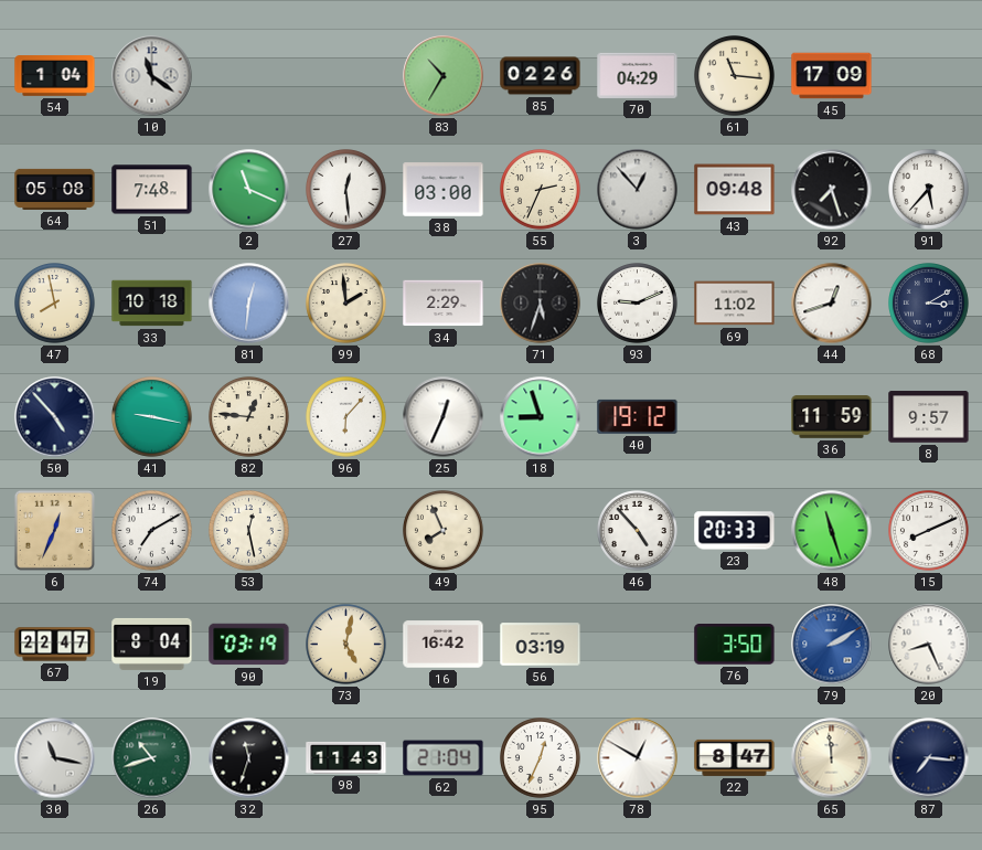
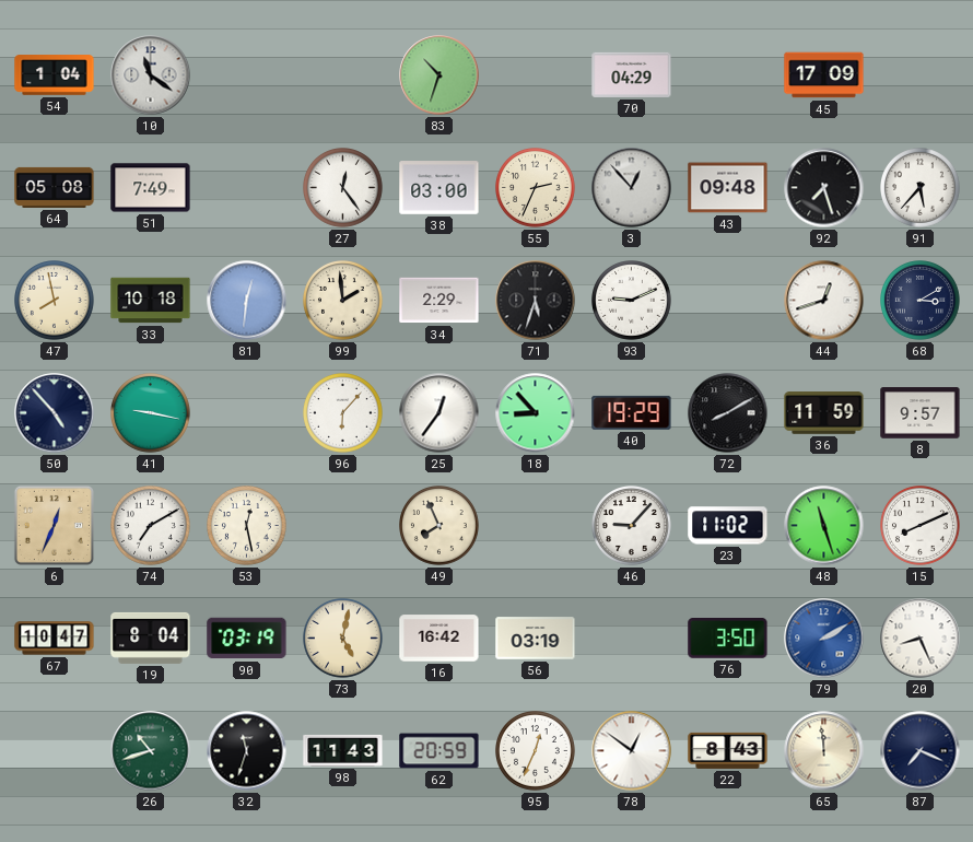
83: 10:35 -> 10:33 (439, 75)
85: 02:26 -> none (541, 76)
61: 11:16 -> none (735, 76)
51: 7:48 -> 7:49 (151, 188)
2: 11:19 -> none (249, 190)
27: 12:29 -> 12:24 (343, 188)
69: 11:02 -> none (735, 304)
82: 12:46 -> none (249, 417)
25: 12:34 -> 12:36 (439, 413)
18: 8:57 -> 8:53 (536, 413)
40: 19:12 -> 19:29 (632, 412)
72: none -> 8:10 (728, 413)
46: 4:53 -> 9:07 (632, 526)
23: 20:33 -> 11:02 (728, 526)
67: 22:47 -> 10:47 (55, 639)
30: 11:17 -> none (55, 758)
62: 21:04 -> 20:59 (439, 751)
78: 12:50 -> 12:51 (632, 751)
22: 8:47 -> 8:43 (728, 750)
87: 7:16 -> 7:19 (921, 751)
